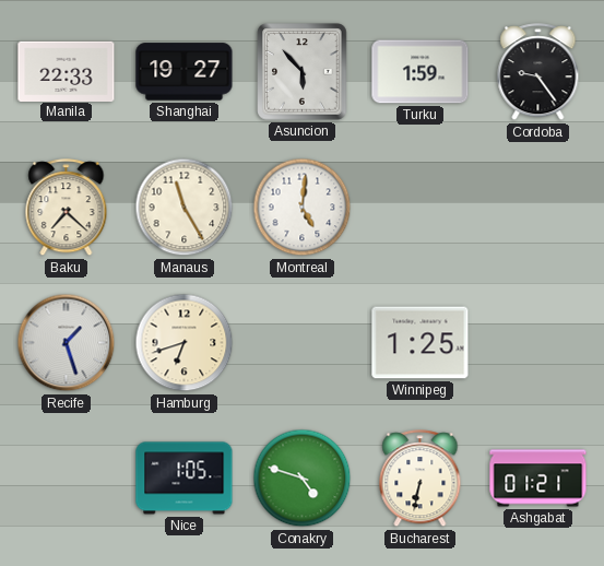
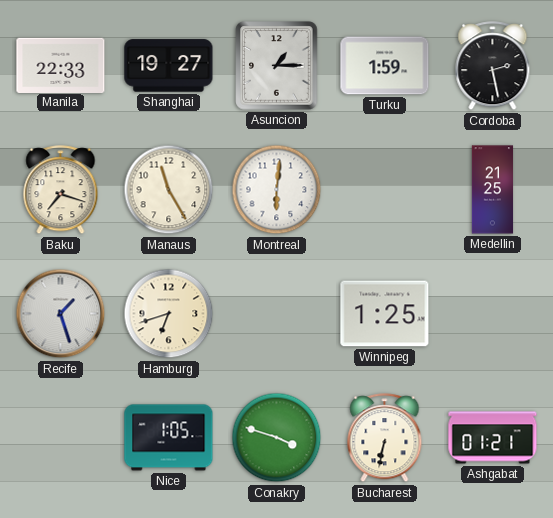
Asuncion: 5:53 -> 1:15 (277, 66)
Cordoba: 9:24 -> 2:28 (493, 66)
Baku: 7:22 -> 7:18 (61, 190)
Montreal: 5:01 -> 6:01 (277, 190)
Medellin: none -> 21:25 (493, 190)
Conakry: 4:48 -> 3:48 (277, 438)
